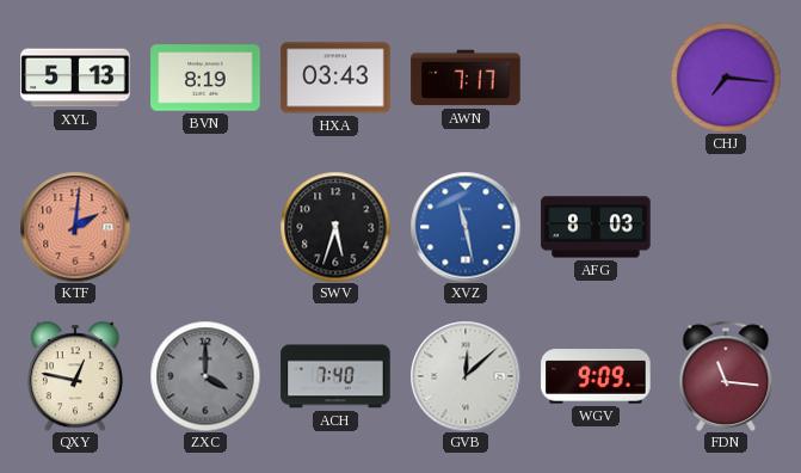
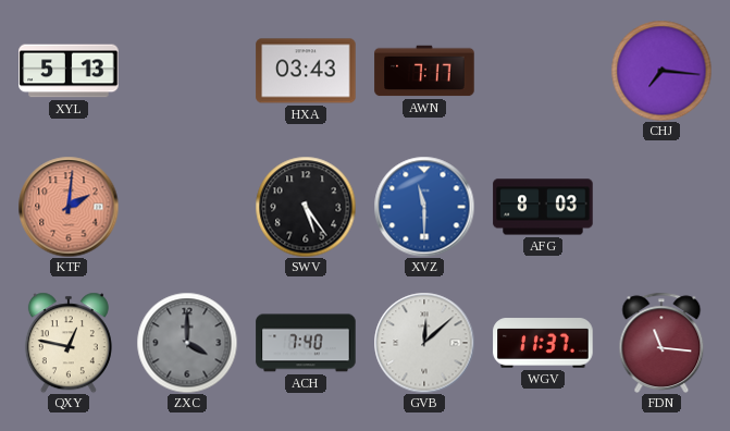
BVN: 8:19 -> none (205, 78)
SWV: 5:33 -> 5:24 (306, 207)
XVZ: 11:28 -> 11:30 (424, 207)
WGV: 9:09 -> 11:37 (543, 343)
